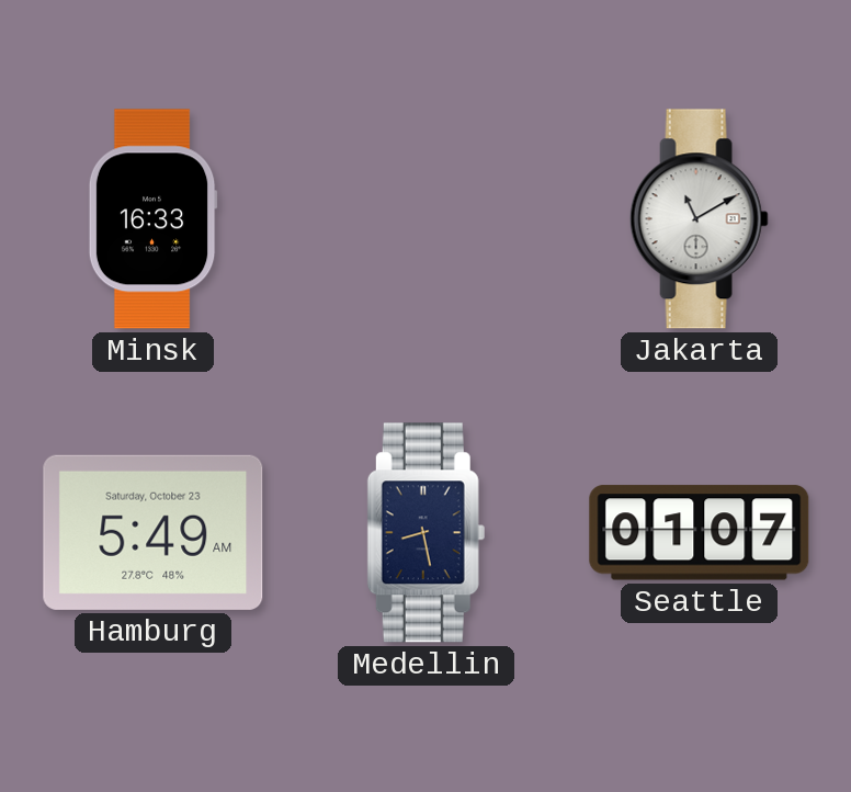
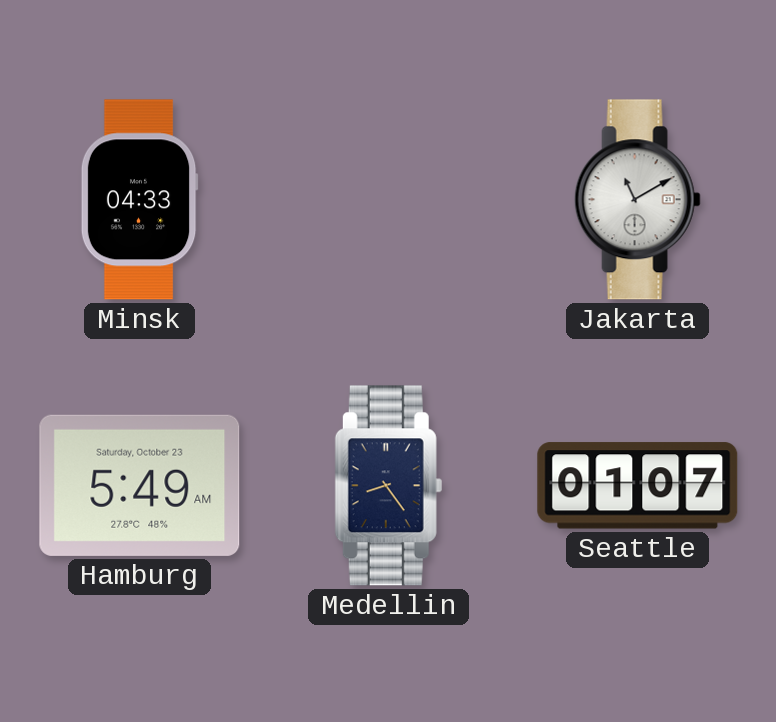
Minsk: 16:33 -> 04:33 (139, 200)
Medellin: 8:28 -> 8:24 (388, 486)
